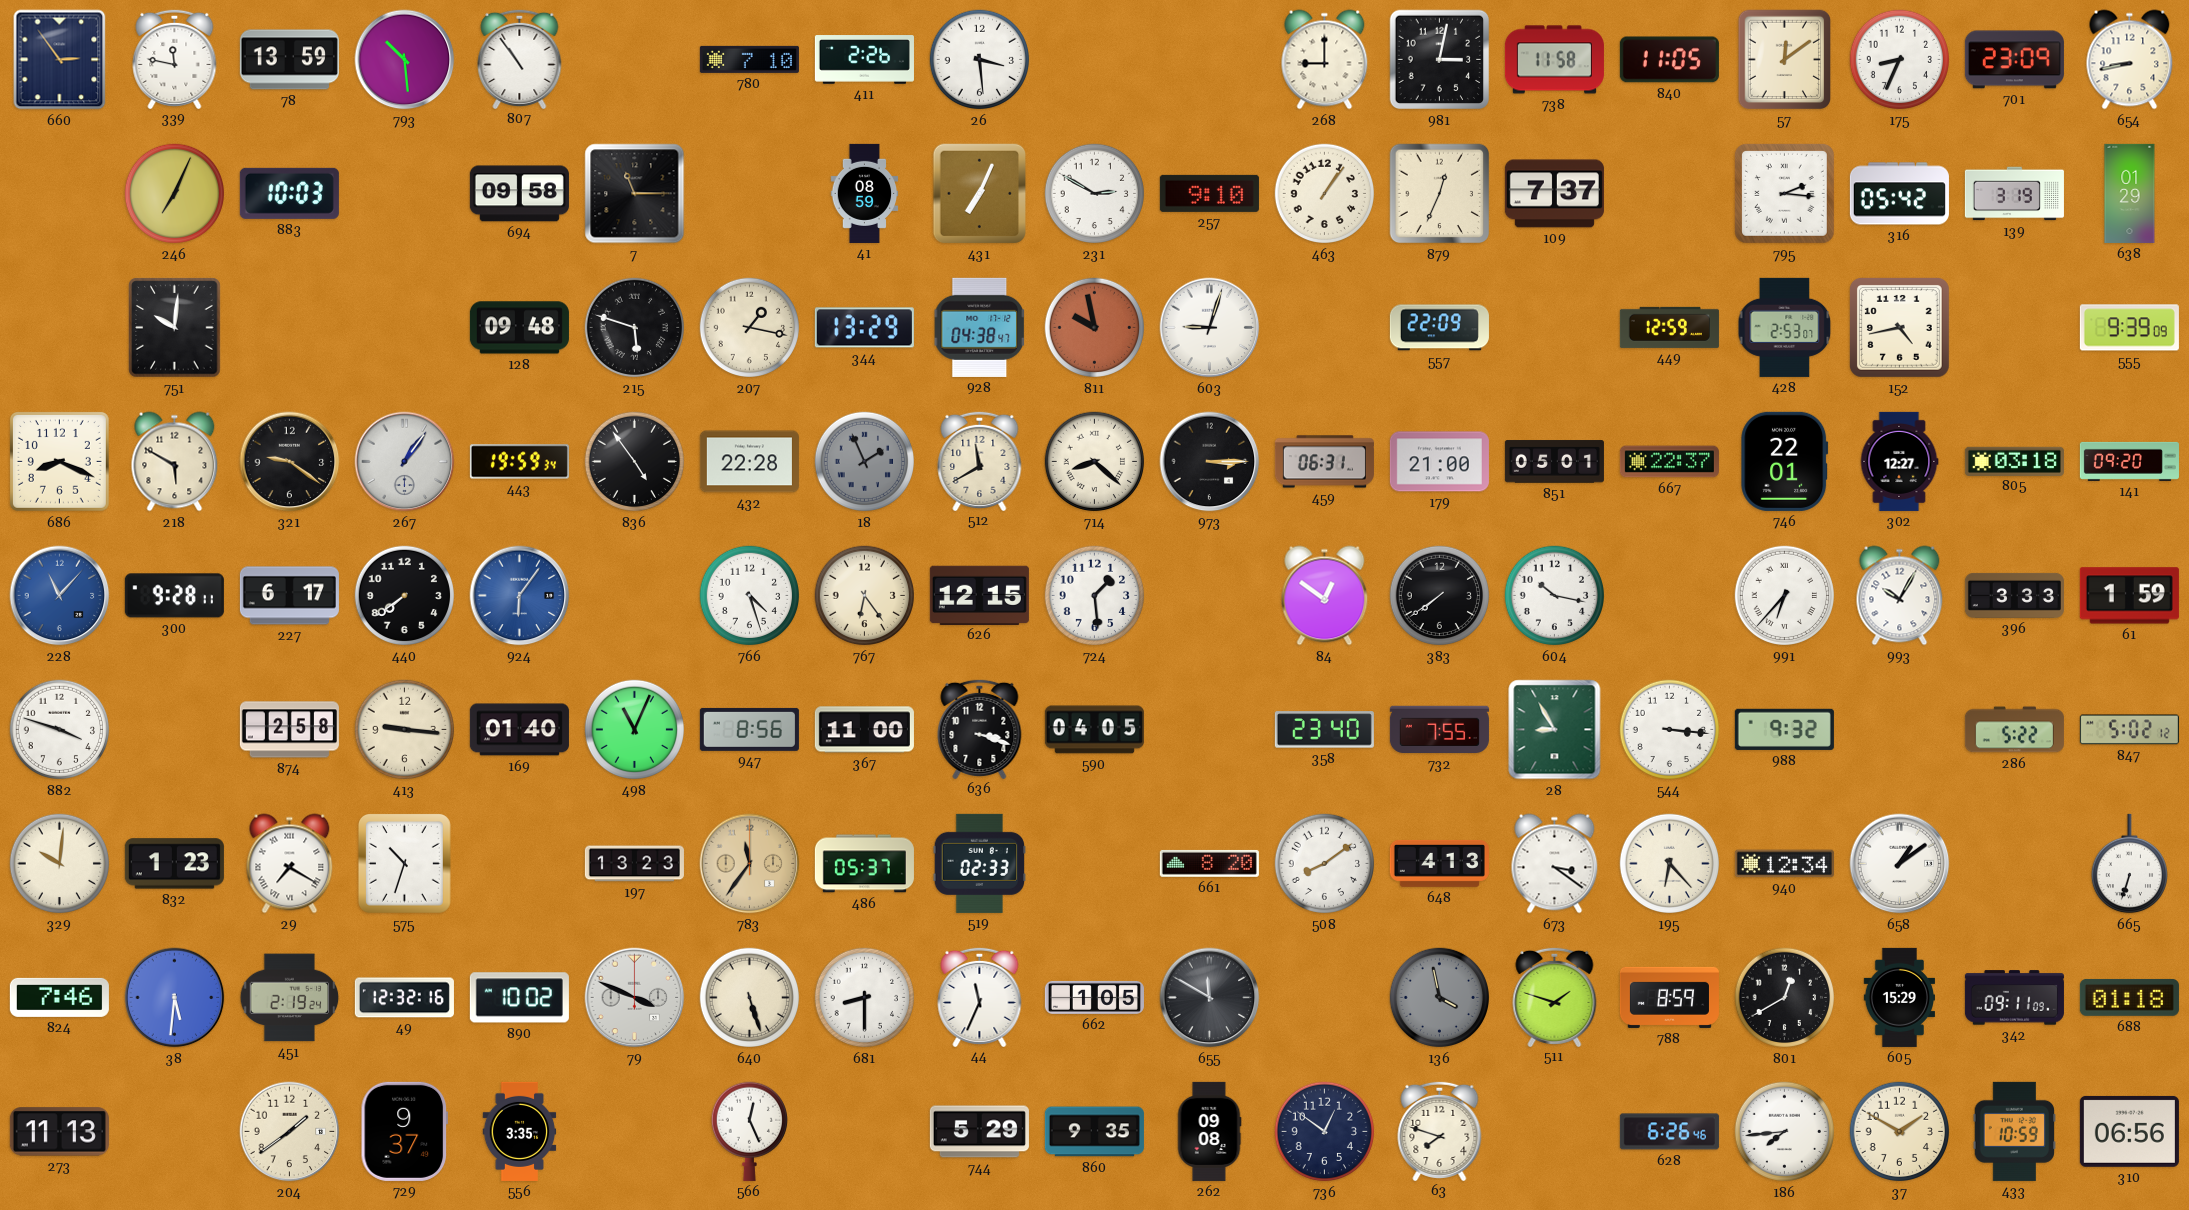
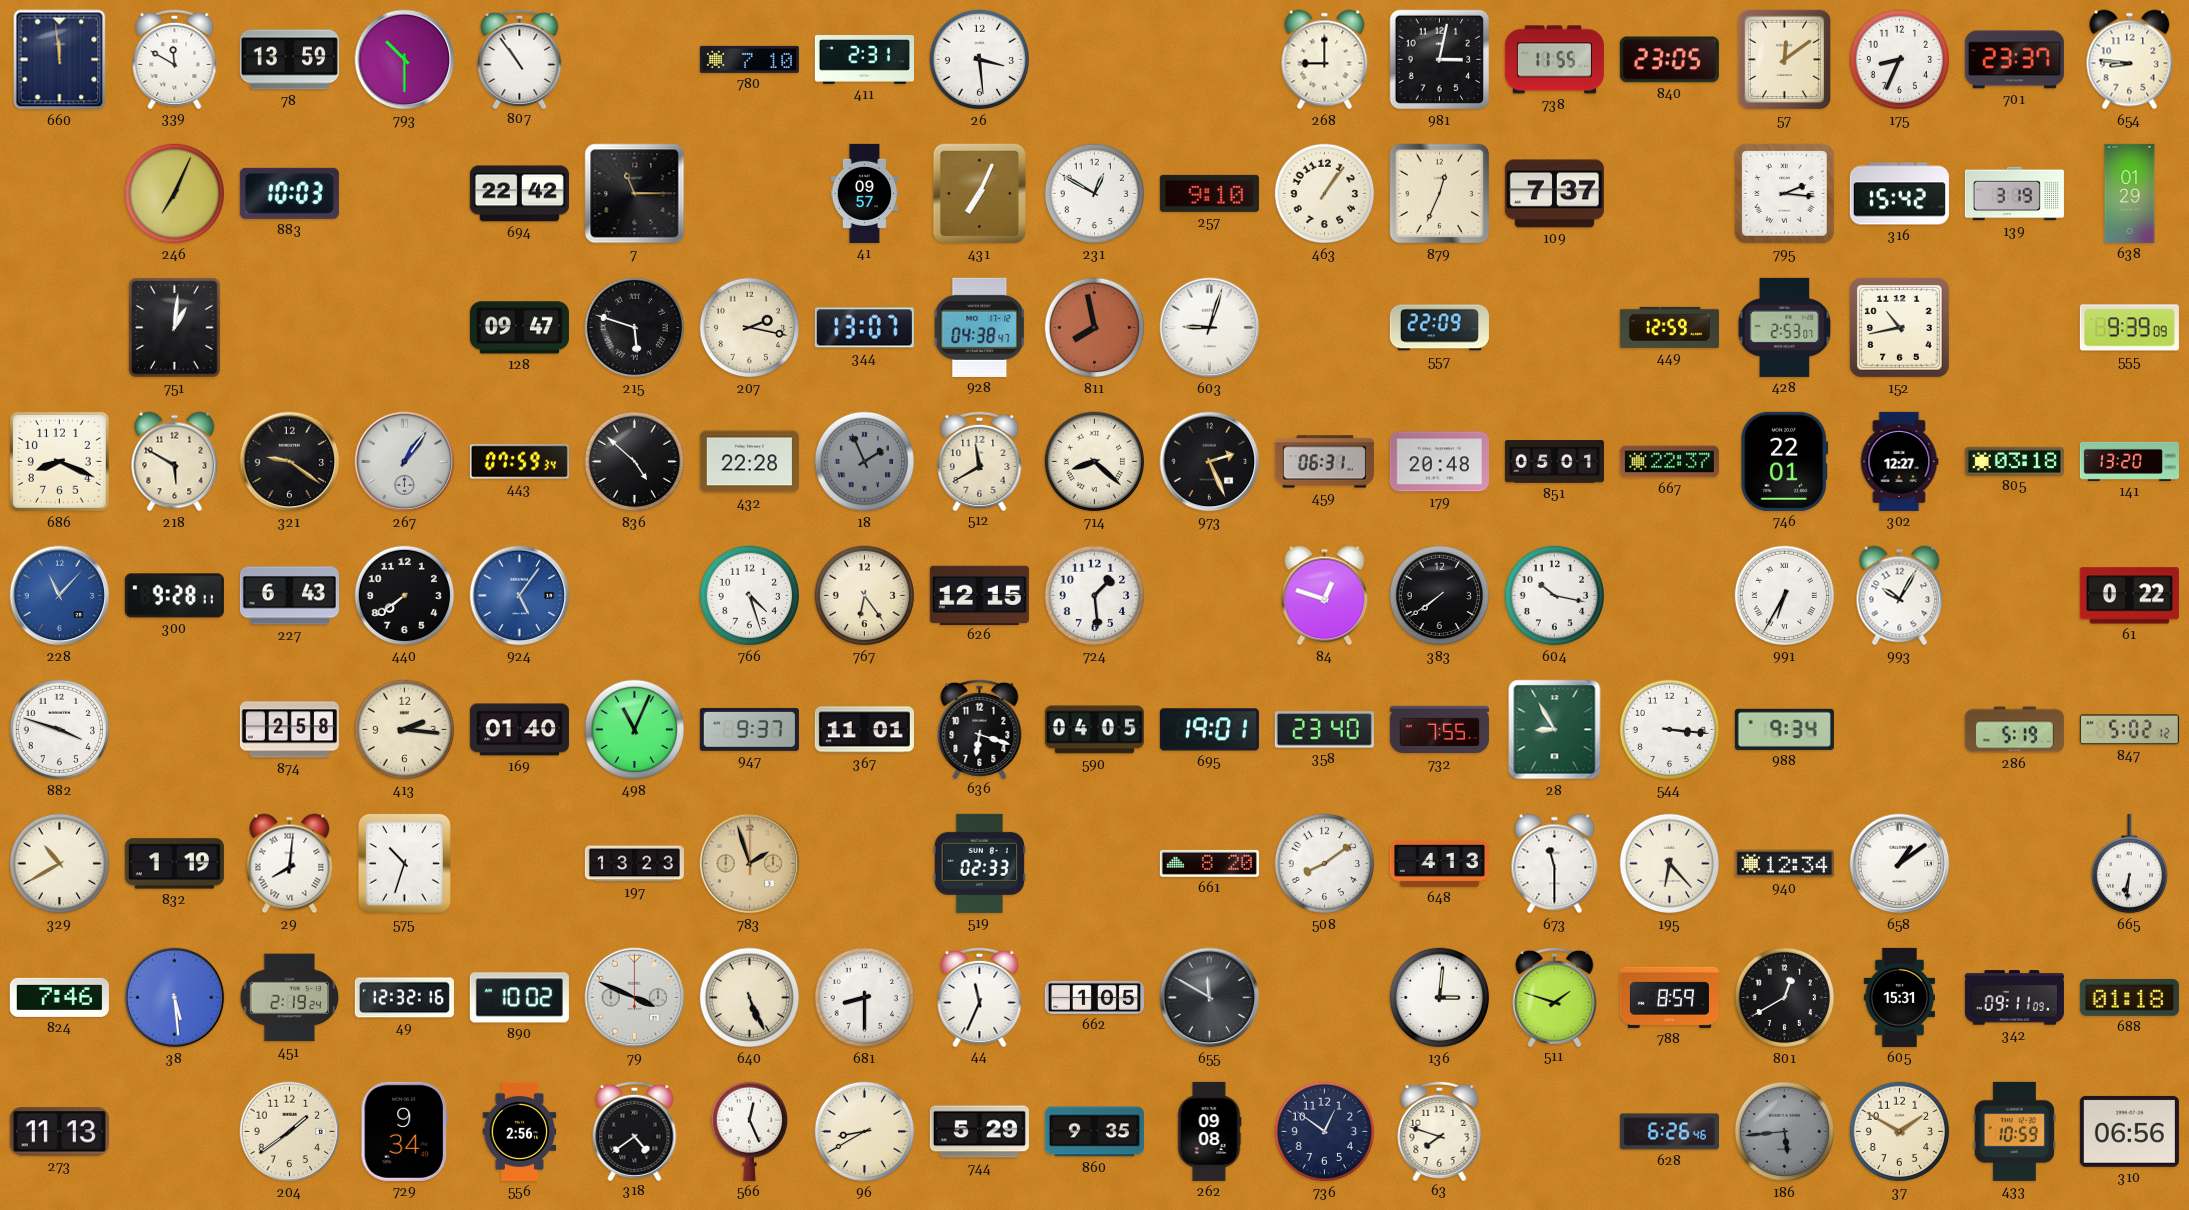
660: 2:54 -> 11:59 (60, 60)
339: 11:47 -> 11:50 (175, 58)
793: 10:29 -> 10:30 (405, 60)
411: 2:26 -> 2:31 (864, 60)
738: 11:58 -> 11:55 (1554, 60)
840: 11:05 -> 23:05 (1669, 60)
701: 23:09 -> 23:37 (2014, 60)
654: 8:43 -> 8:46 (2130, 60)
694: 09:58 -> 22:42 (519, 194)
41: 08:59 -> 09:57 (865, 193)
231: 2:50 -> 12:50 (1095, 194)
316: 05:42 -> 15:42 (1899, 194)
751: 10:01 -> 1:01 (175, 328)
128: 09:48 -> 09:47 (519, 328)
207: 1:17 -> 2:17 (750, 328)
344: 13:29 -> 13:07 (864, 328)
811: 9:58 -> 7:58 (1095, 328)
152: 4:43 -> 10:43 (1899, 327)
443: 19:59 -> 07:59 (519, 462)
836: 4:54 -> 4:52 (635, 462)
973: 3:15 -> 2:26 (1210, 462)
179: 21:00 -> 20:48 (1439, 462)
141: 09:20 -> 13:20 (2129, 461)
227: 6:17 -> 6:43 (289, 596)
924: 6:06 -> 5:06 (520, 596)
84: 12:51 -> 12:48 (1325, 596)
991: 6:37 -> 6:35 (1785, 596)
396: 3:33 -> none (2014, 595)
61: 1:59 -> 0:22 (2129, 596)
413: 9:16 -> 2:16 (405, 730)
947: 8:56 -> 9:37 (749, 729)
367: 11:00 -> 11:01 (864, 730)
636: 3:18 -> 6:18 (980, 728)
695: none -> 19:01 (1209, 730)
988: 9:32 -> 9:34 (1784, 729)
286: 5:22 -> 5:19 (2014, 730)
329: 10:01 -> 10:40 (60, 864)
832: 1:23 -> 1:19 (174, 864)
29: 7:20 -> 8:01 (290, 864)
783: 11:36 -> 1:57 (750, 864)
486: 05:37 -> none (864, 864)
673: 3:21 -> 11:30 (1555, 864)
665: 6:33 -> 6:31 (2129, 864)
38: 5:31 -> 5:29 (175, 998)
640: 5:27 -> 5:26 (750, 998)
136: 3:58 -> 3:01 (1440, 998)
136 dial: grey -> white (1440, 998)
605: 15:29 -> 15:31 (1899, 997)
729: 9:37 -> 9:34 (404, 1131)
556: 3:35 -> 2:56 (520, 1131)
318: none -> 4:39 (635, 1130)
96: none -> 8:40 (865, 1132)
186: 7:44 -> 5:44 (1785, 1132)
186 dial: white -> grey (1785, 1132)
